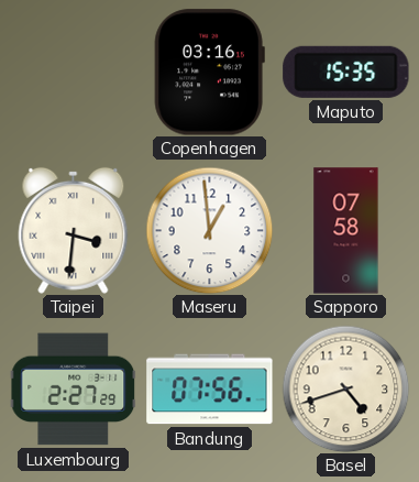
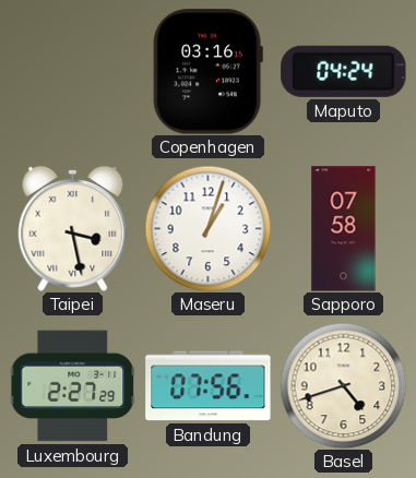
Maputo: 15:35 -> 04:24 (344, 71)
Taipei: 3:31 -> 3:28 (73, 228)
Maseru: 12:59 -> 1:03 (207, 228)
